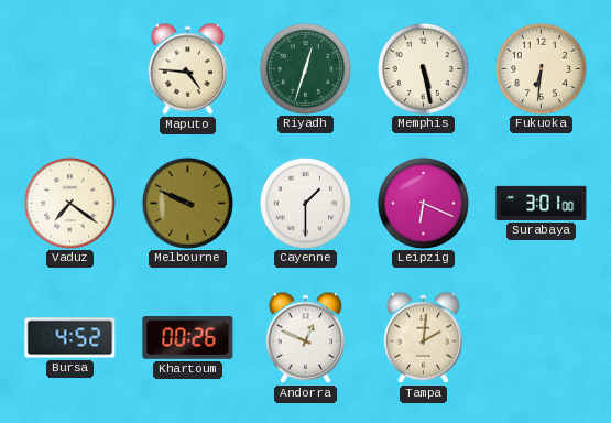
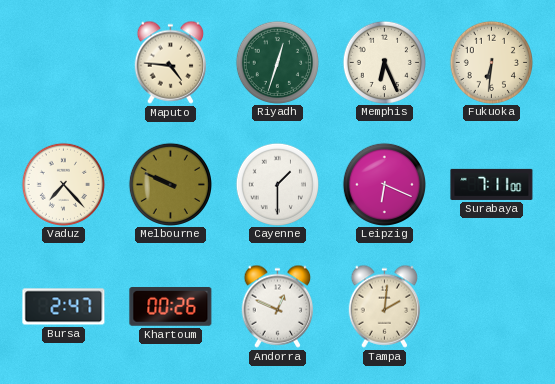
Memphis: 5:28 -> 6:26 (384, 62)
Vaduz: 7:21 -> 7:23 (63, 184)
Surabaya: 3:01 -> 7:11 (492, 184)
Bursa: 4:52 -> 2:47 (64, 307)
